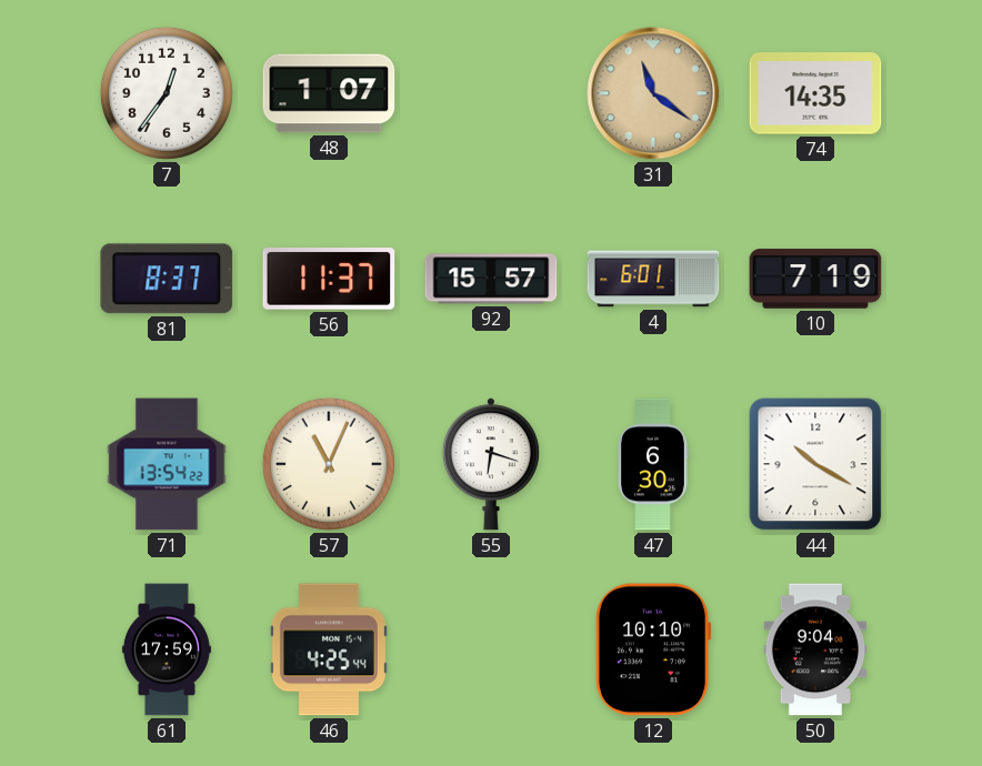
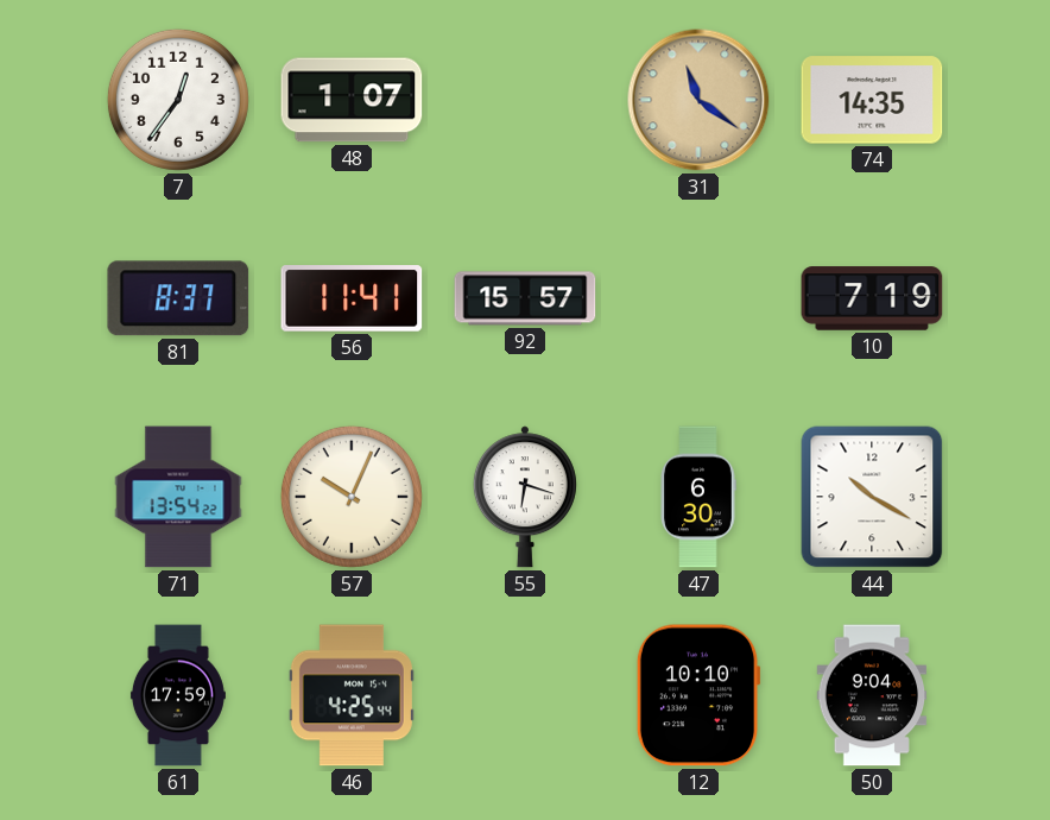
56: 11:37 -> 11:41 (352, 298)
4: 6:01 -> none (653, 279)
57: 11:04 -> 10:04 (352, 497)
